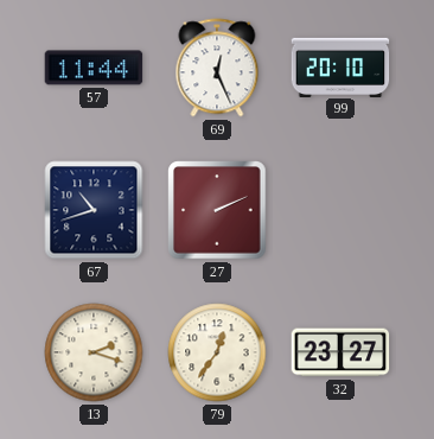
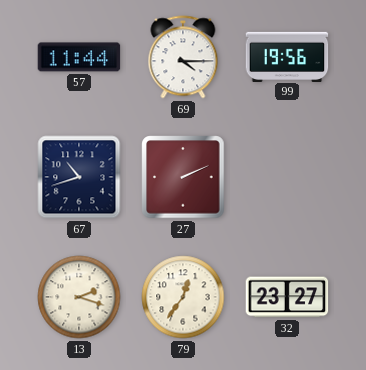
69: 12:26 -> 4:15 (183, 57)
99: 20:10 -> 19:56 (287, 56)
